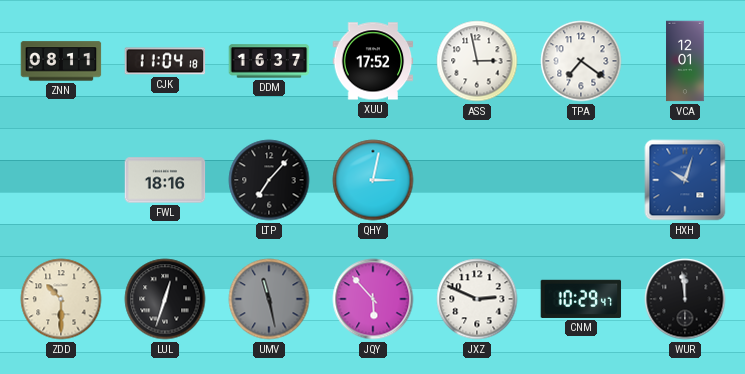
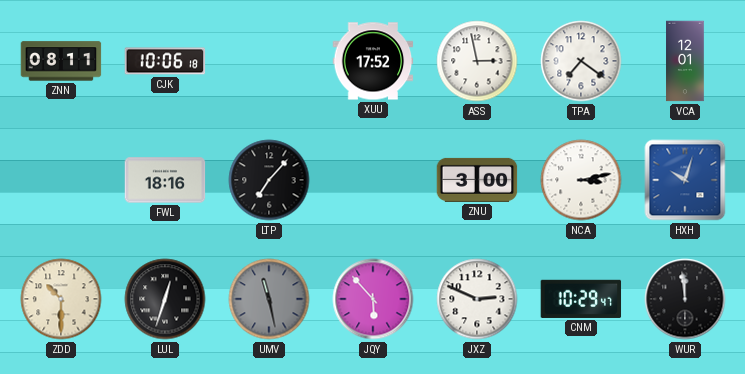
CJK: 11:04 -> 10:06 (165, 61)
DDM: 16:37 -> none (269, 61)
QHY: 3:02 -> none (373, 180)
ZNU: none -> 3:00 (477, 180)
NCA: none -> 3:13 (581, 180)
